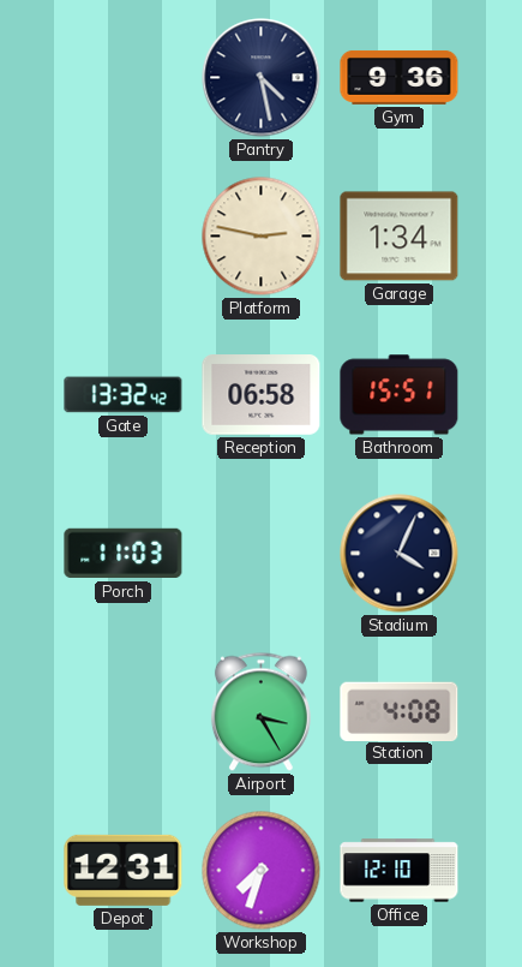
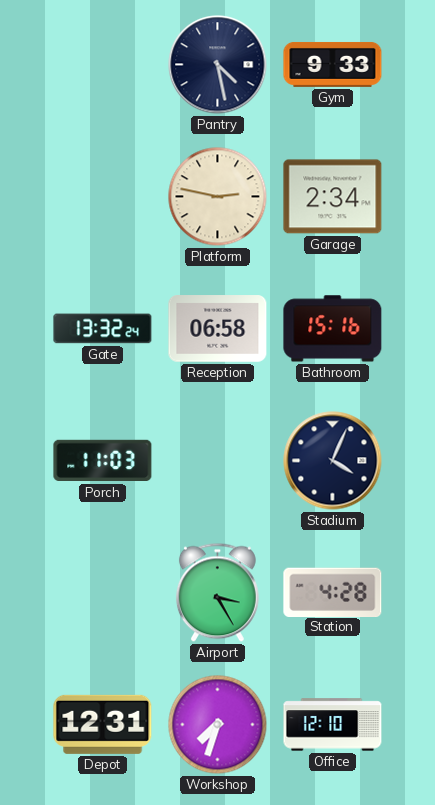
Gym: 9:36 -> 9:33 (333, 64)
Garage: 1:34 -> 2:34 (333, 197)
Gate: 13:32:42 -> 13:32:24 (103, 329)
Bathroom: 15:51 -> 15:16 (333, 329)
Station: 4:08 -> 4:28 (333, 592)
